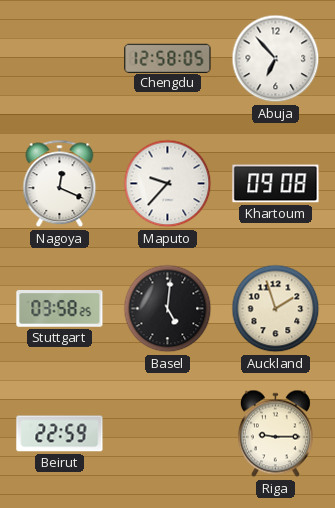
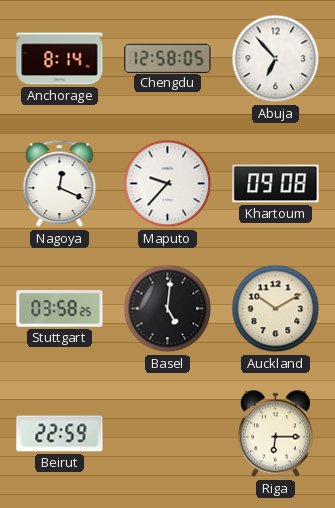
Anchorage: none -> 8:14 (60, 59)
Auckland: 1:57 -> 10:10 (276, 309)
Riga: 9:15 -> 6:15 (275, 434)
